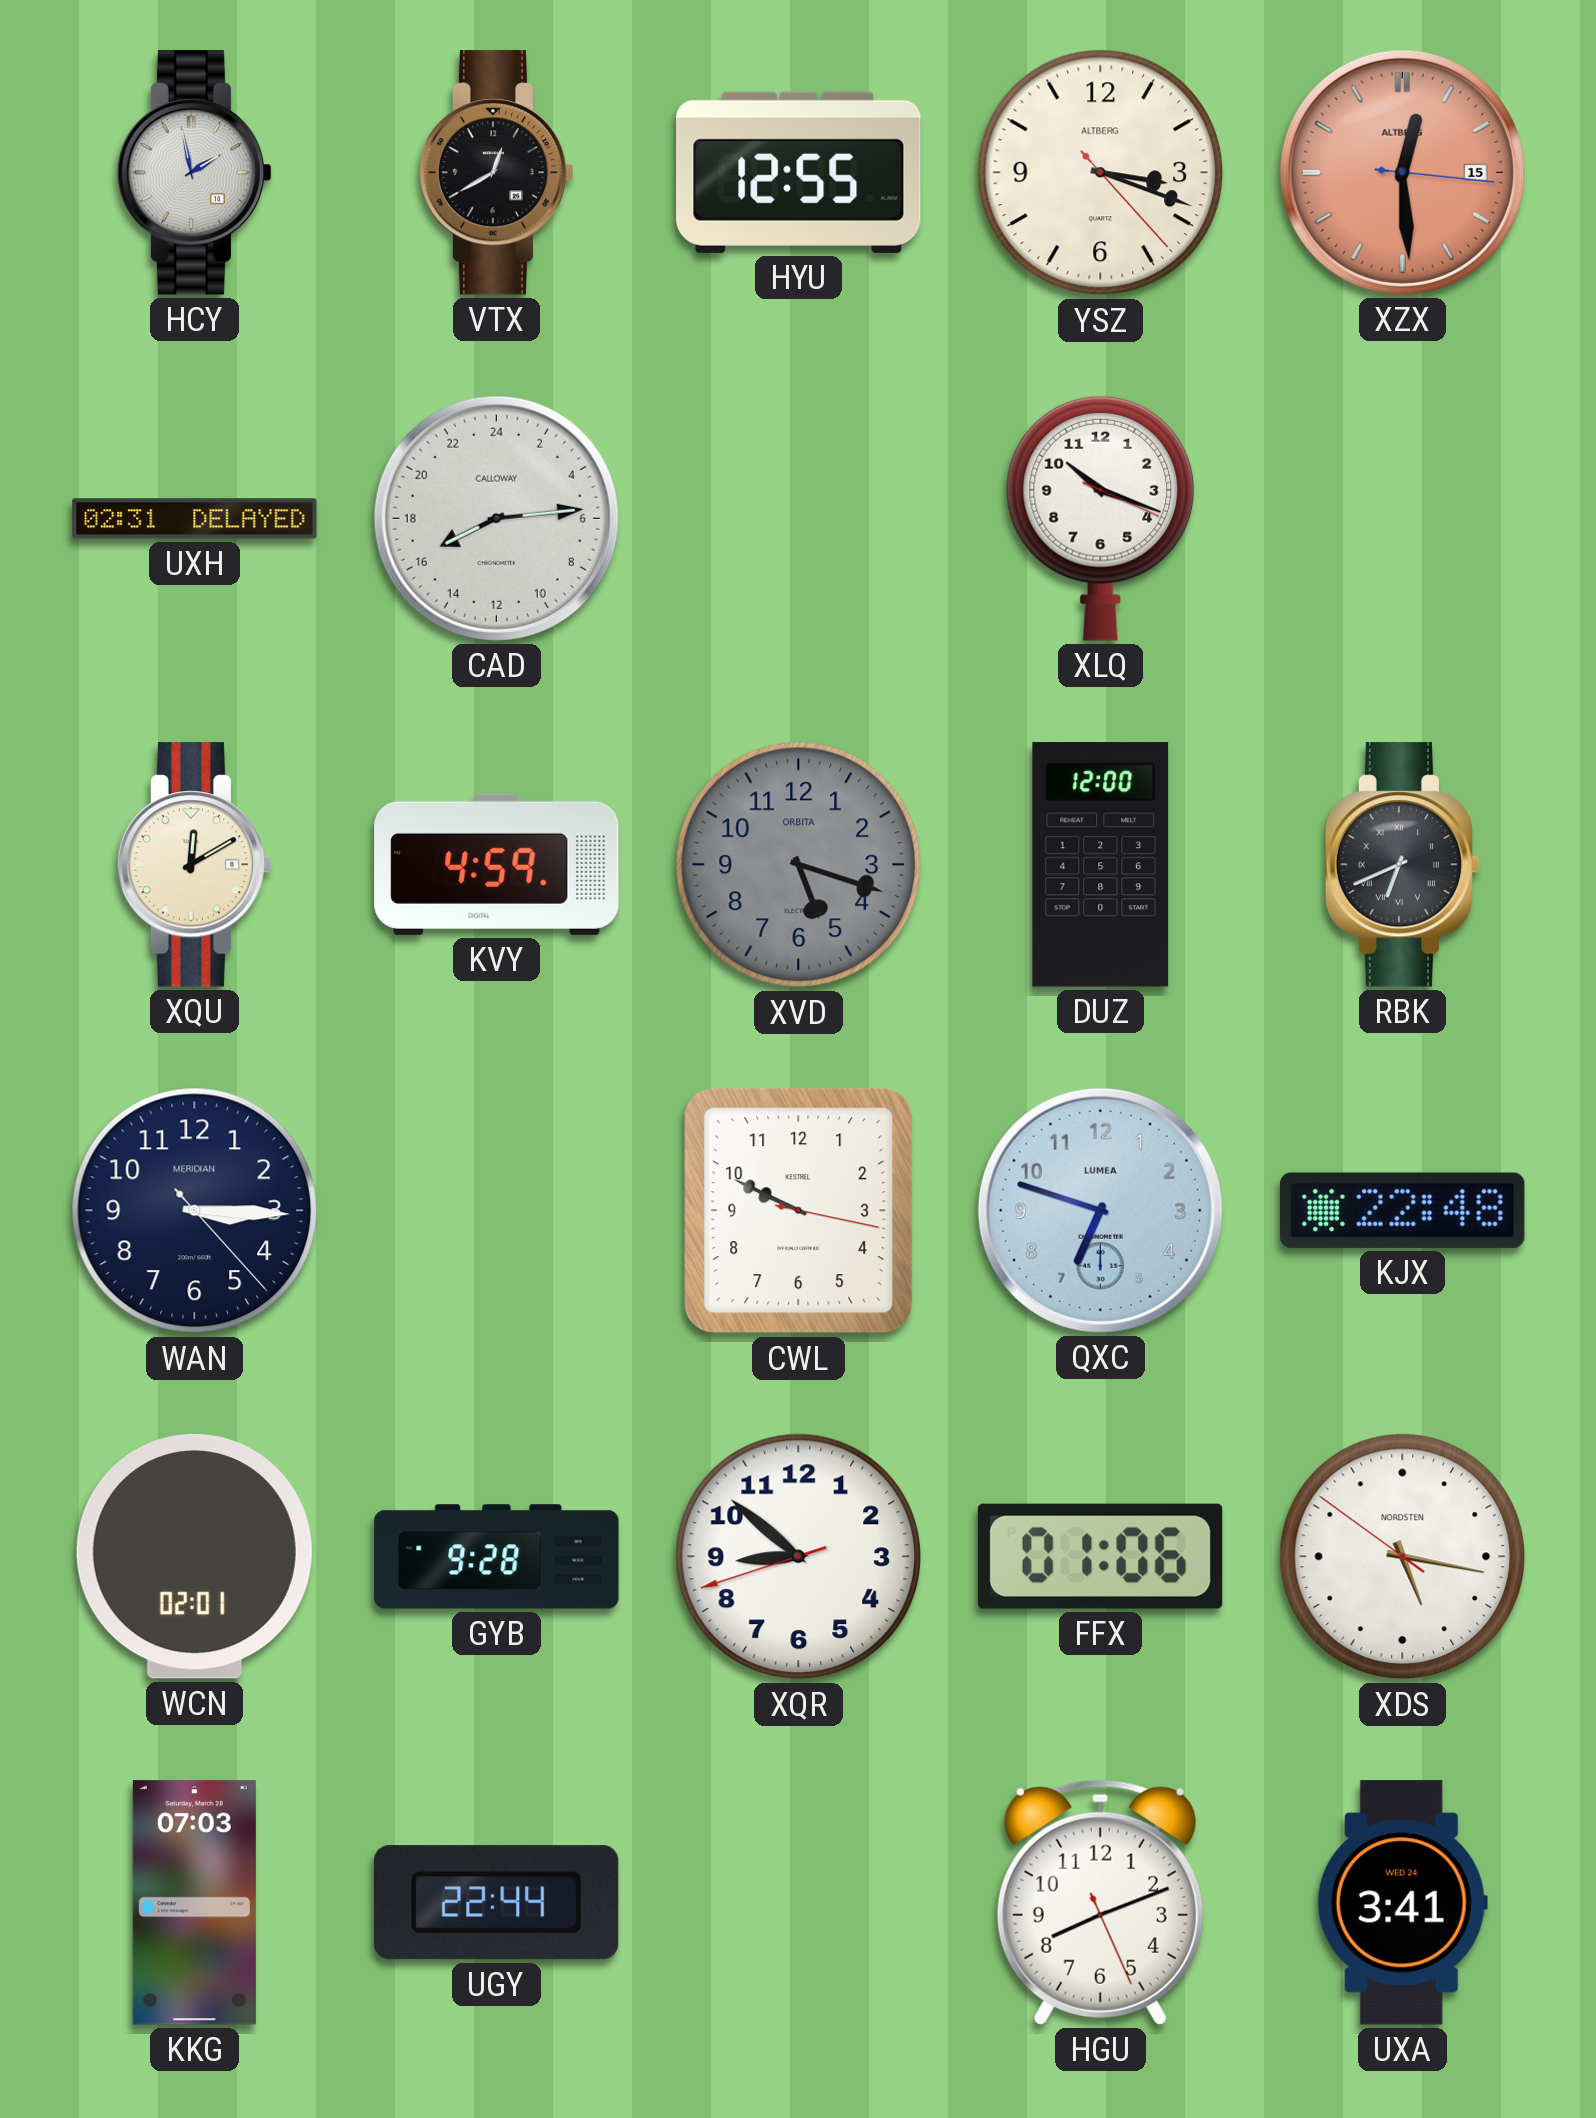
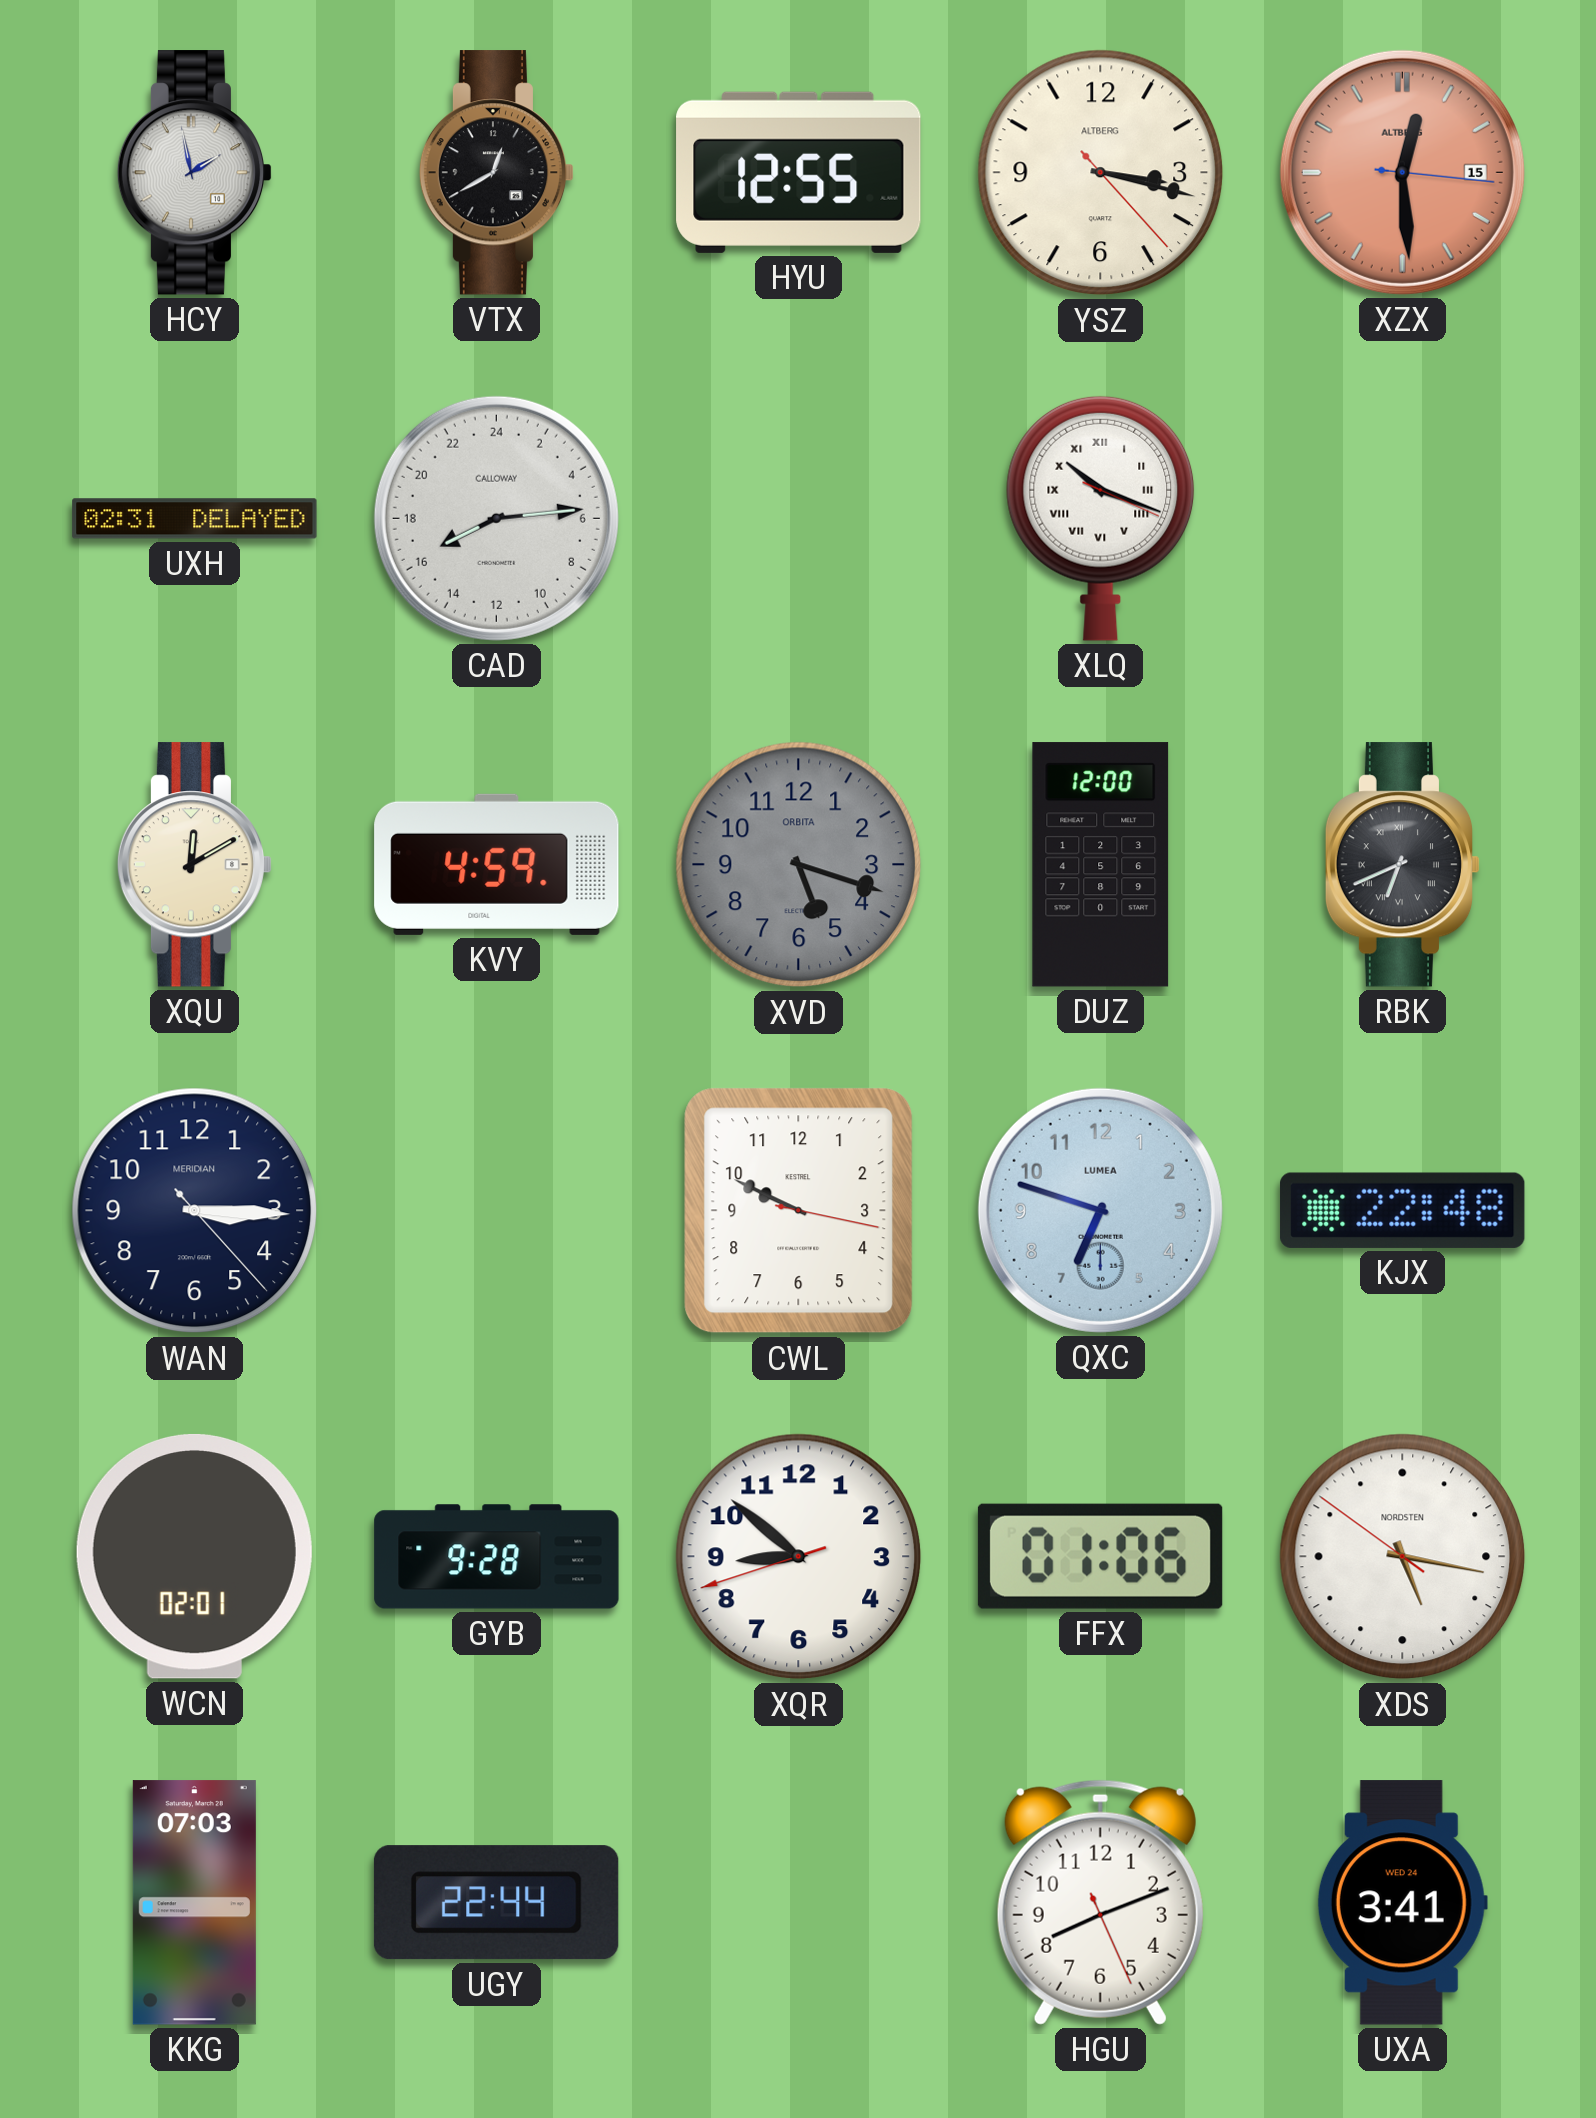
YSZ: 3:18 -> 3:17 (1101, 173)
XLQ numerals: Arabic -> Roman (1101, 518)
